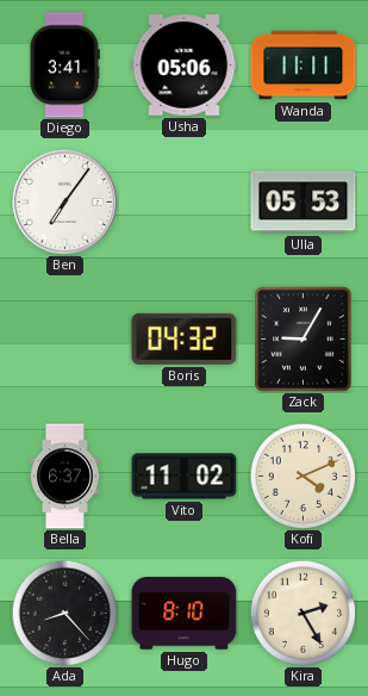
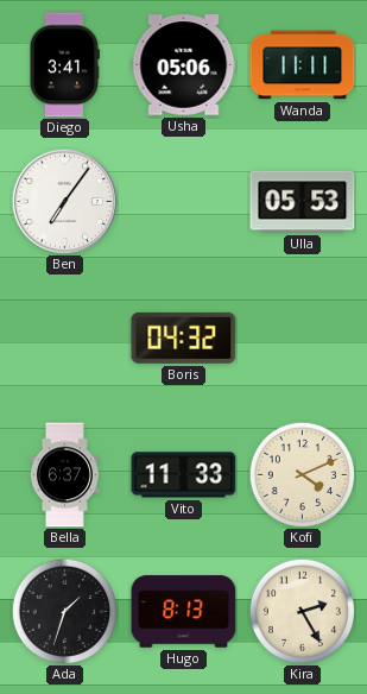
Zack: 9:05 -> none (304, 340)
Vito: 11:02 -> 11:33 (184, 475)
Ada: 8:23 -> 1:33 (64, 611)
Hugo: 8:10 -> 8:13 (184, 612)
